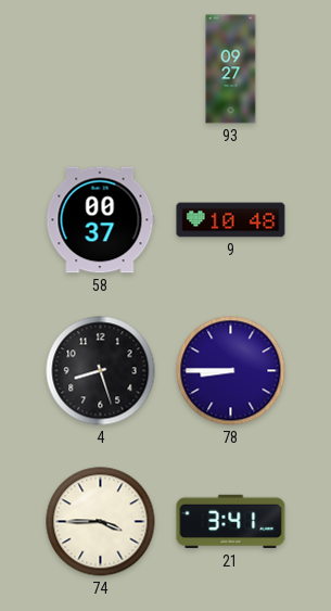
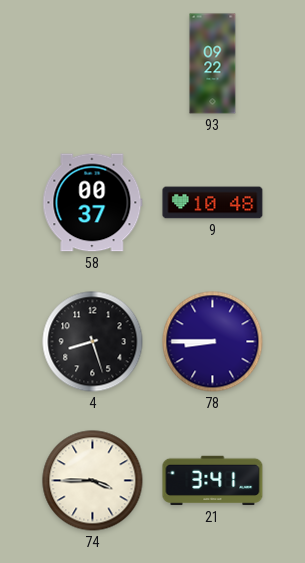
93: 09:27 -> 09:22 (213, 64)
